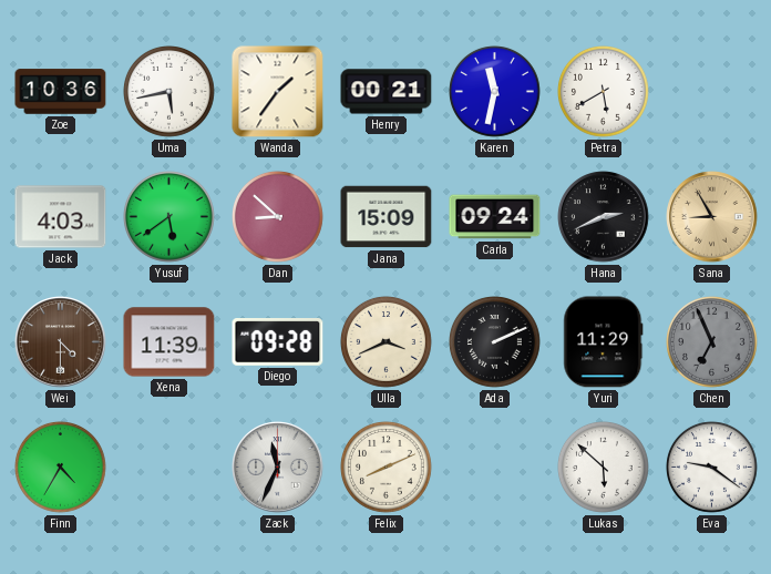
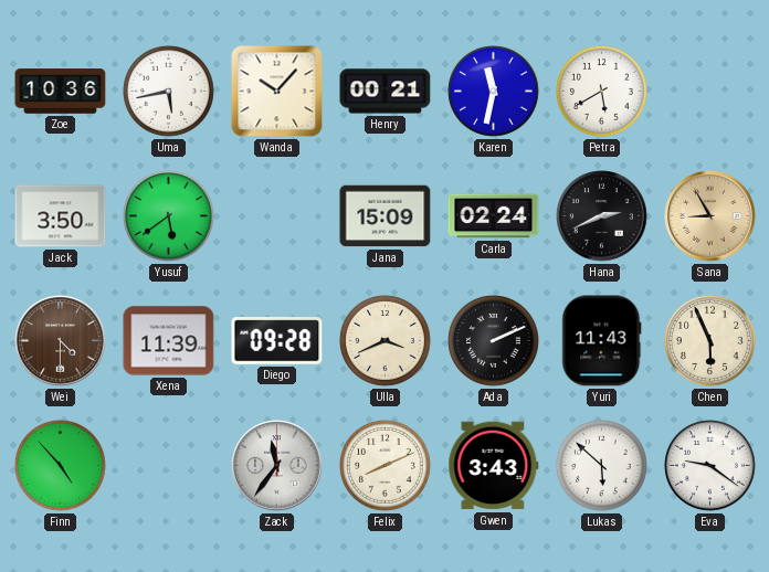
Wanda: 1:36 -> 10:07 (277, 92)
Jack: 4:03 -> 3:50 (61, 216)
Dan: 8:52 -> none (278, 217)
Carla: 09:24 -> 02:24 (494, 216)
Yuri: 11:29 -> 11:43 (602, 341)
Chen: 6:56 -> 5:56 (710, 341)
Chen dial: grey -> cream (710, 341)
Finn: 4:35 -> 4:53 (61, 466)
Zack: 11:34 -> 11:36 (277, 466)
Gwen: none -> 3:43 (494, 466)
